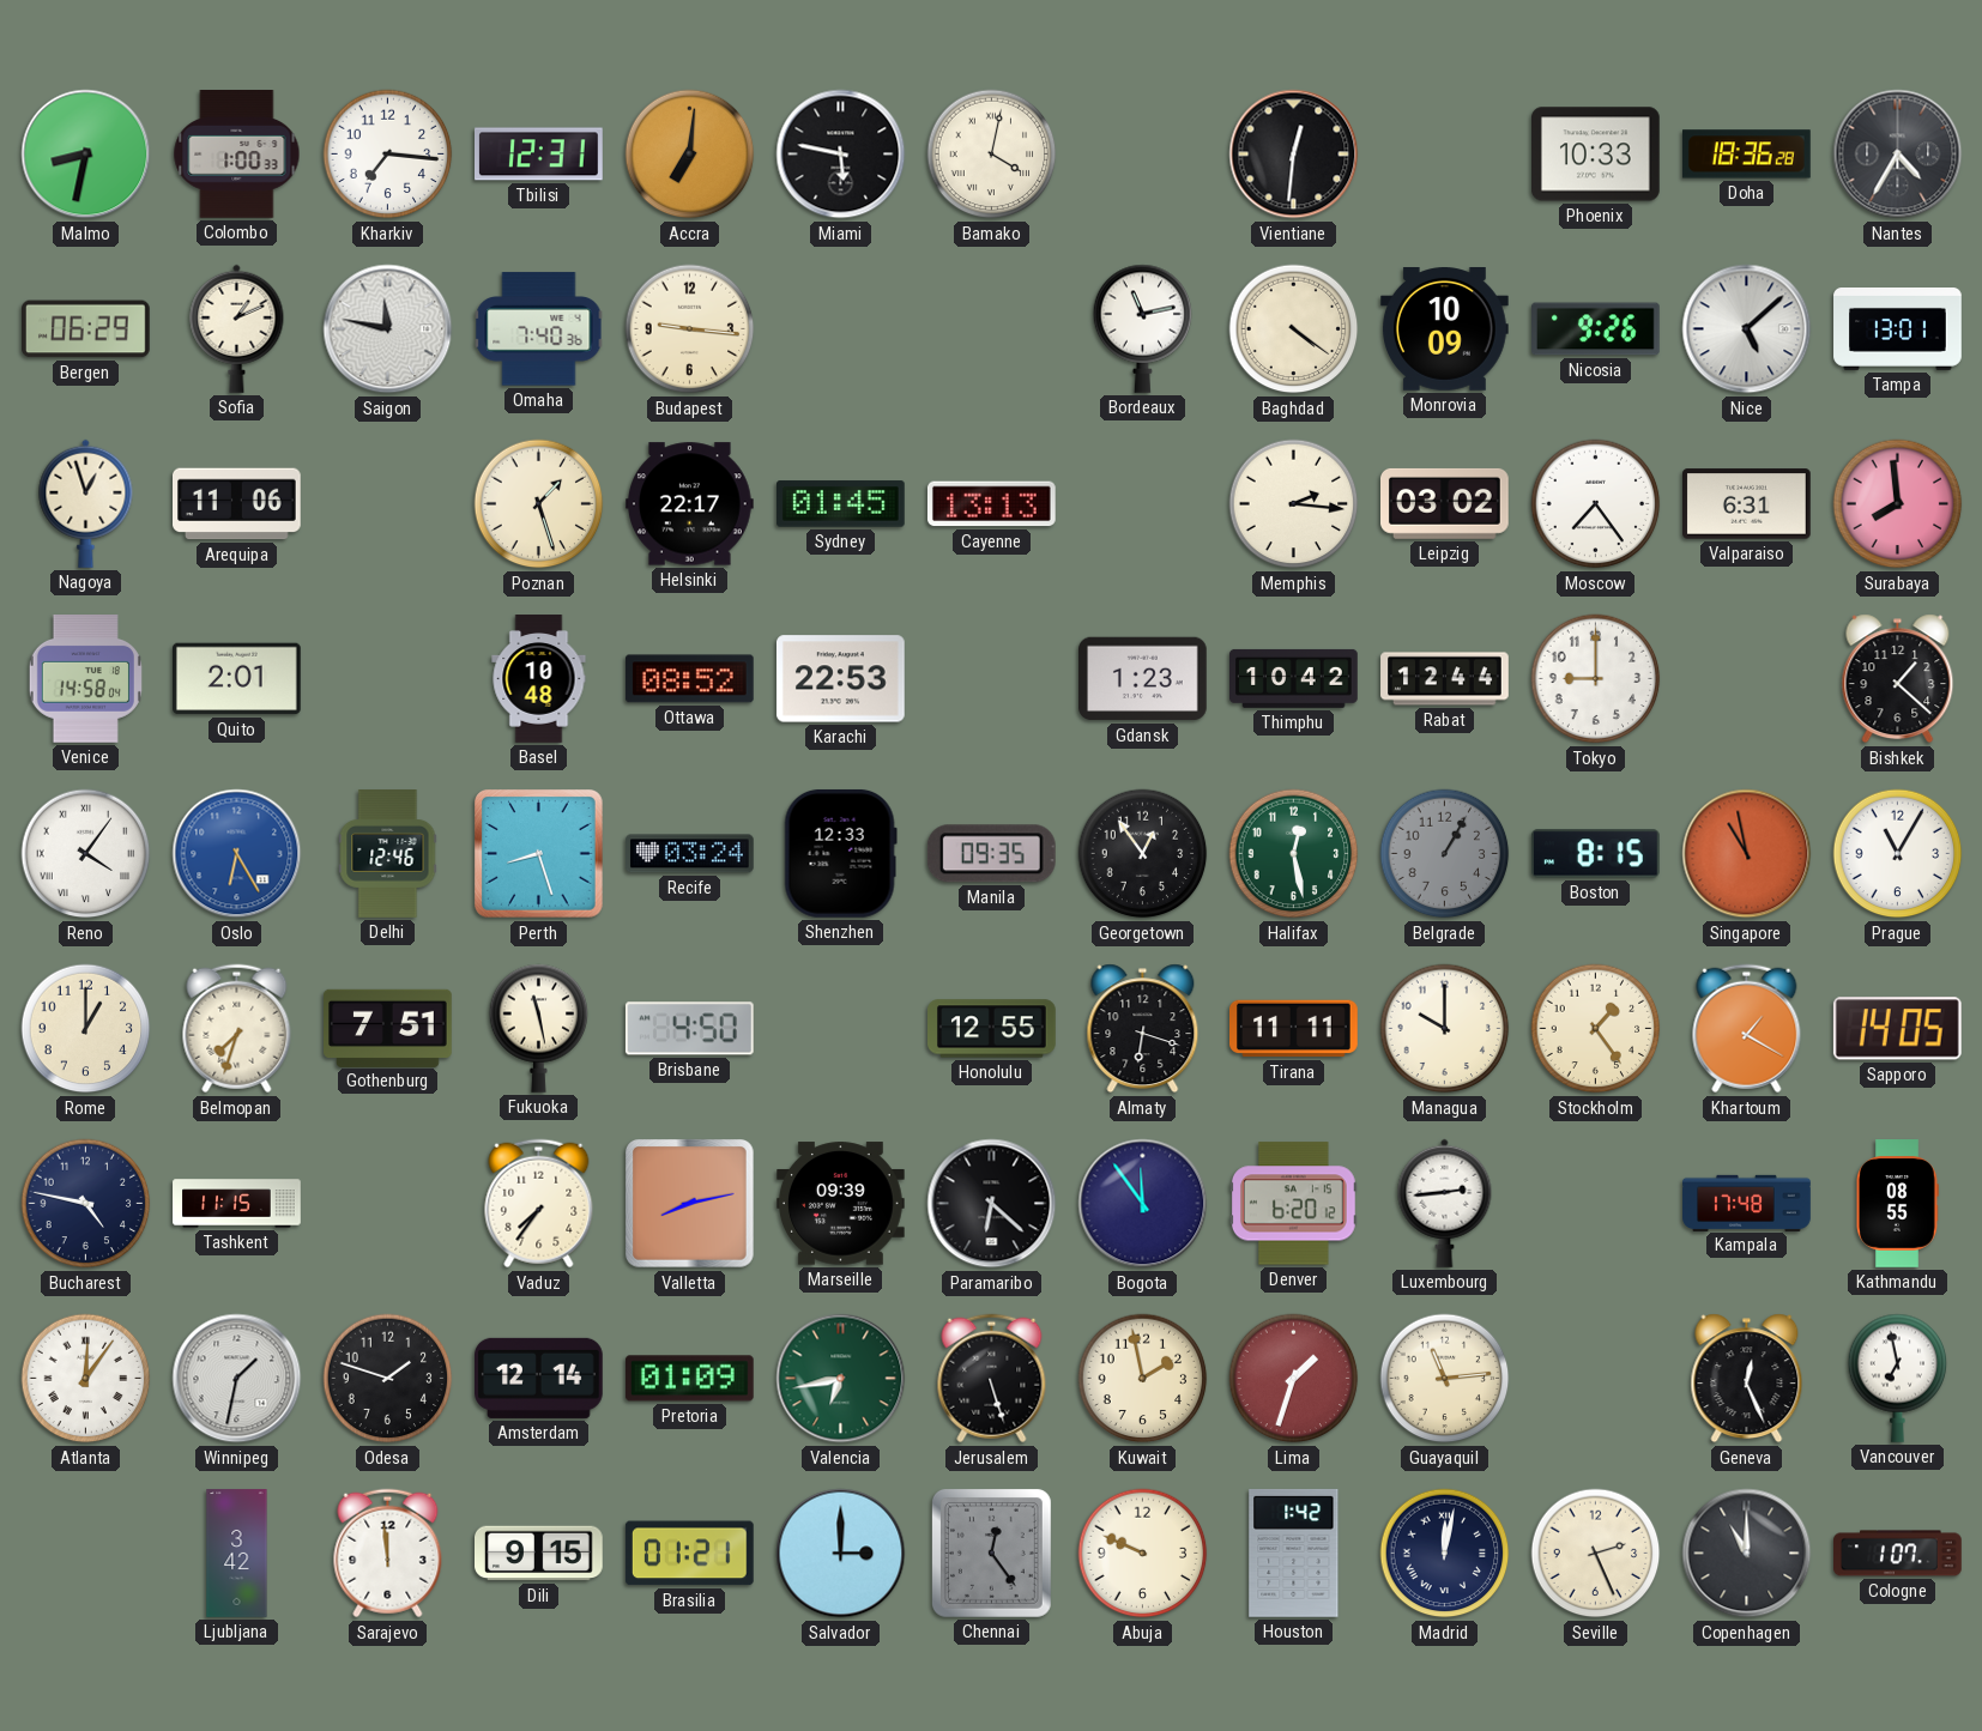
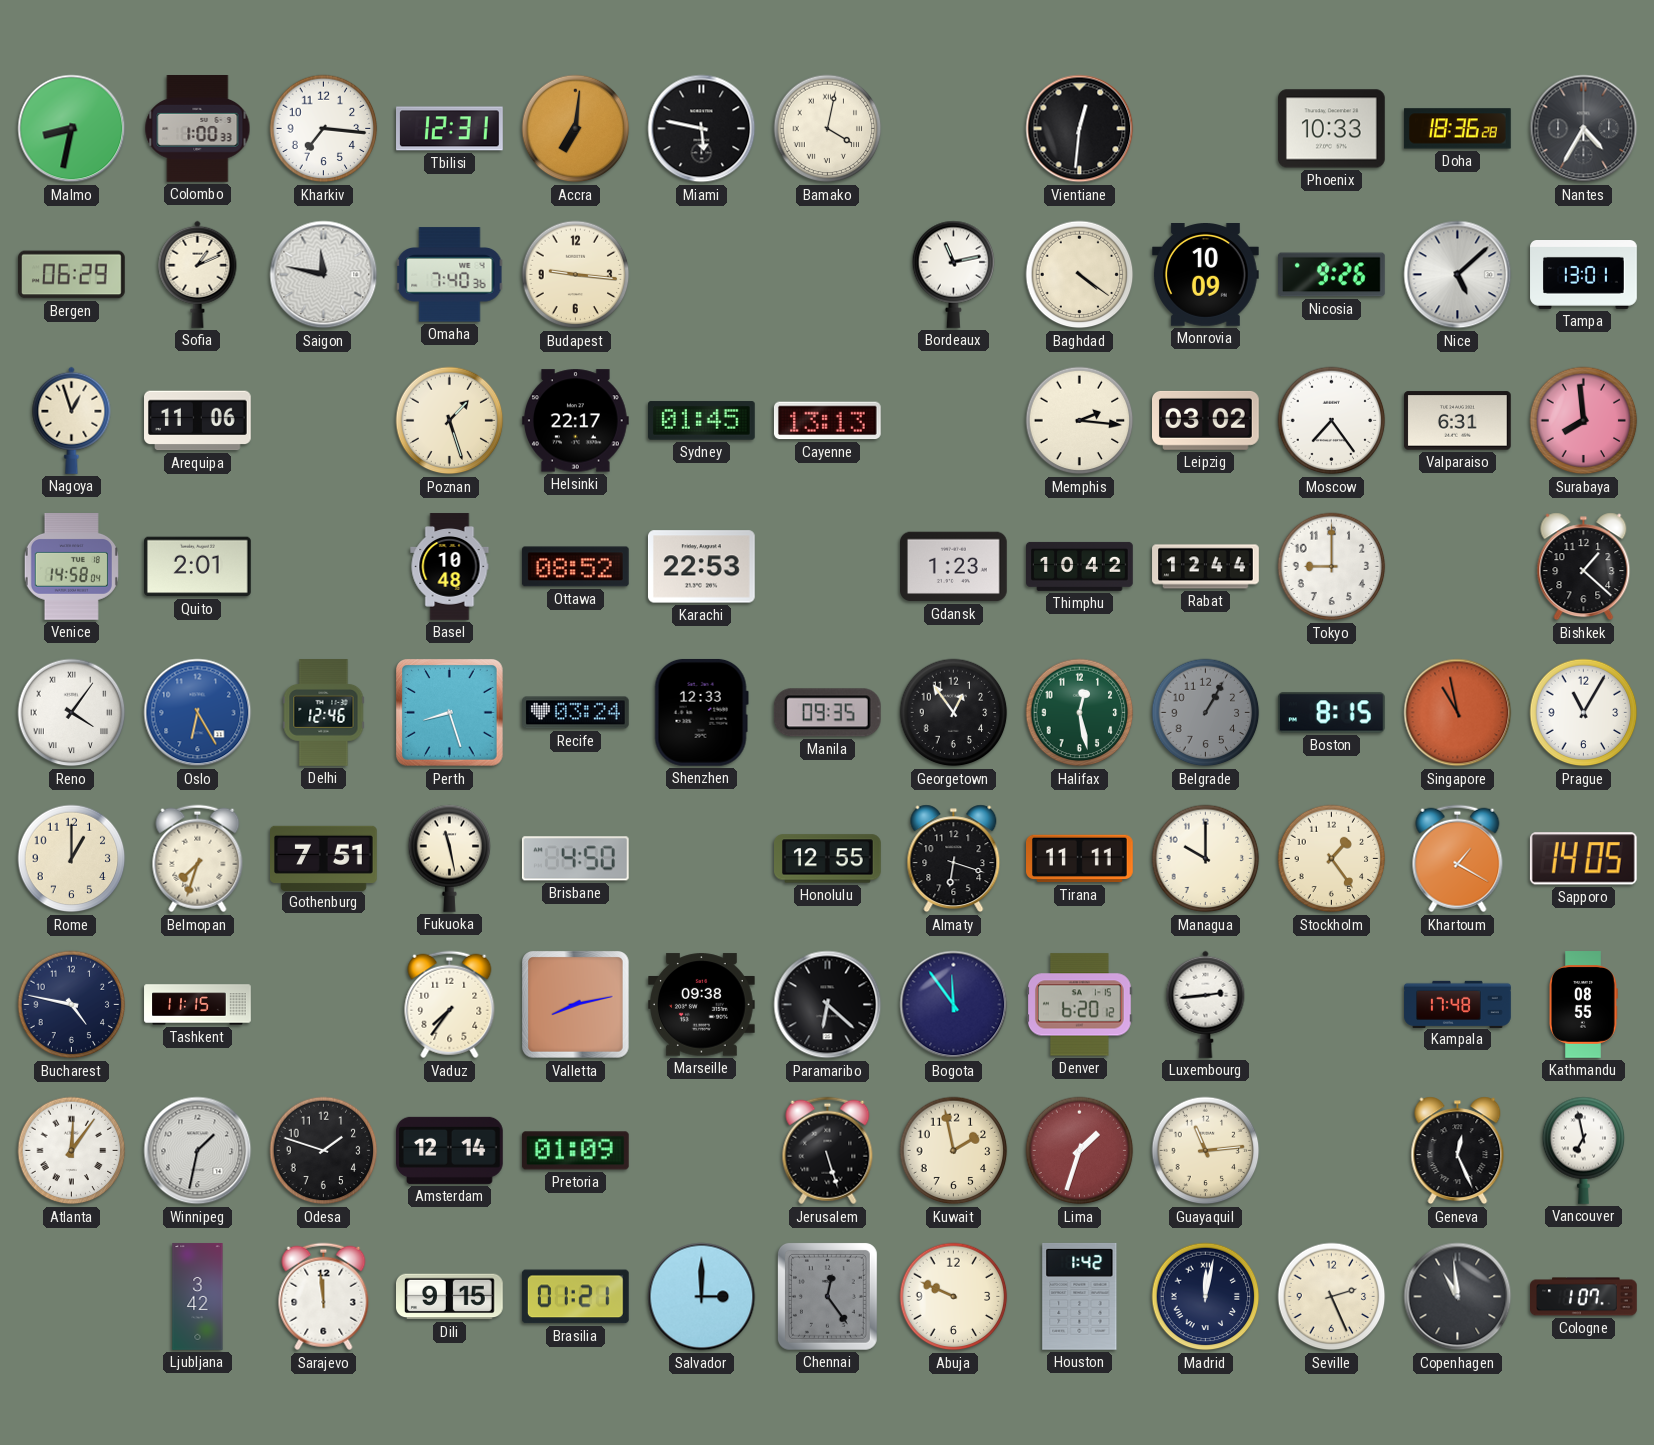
Marseille: 09:39 -> 09:38 (702, 1005)
Valencia: 6:43 -> none (841, 1379)
Copenhagen: 11:00 -> 10:59 (1458, 1297)
